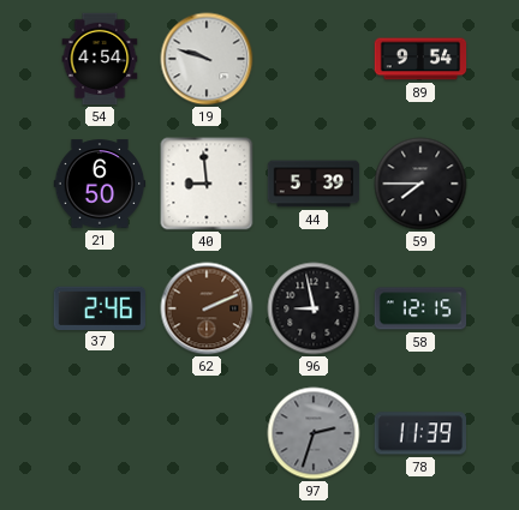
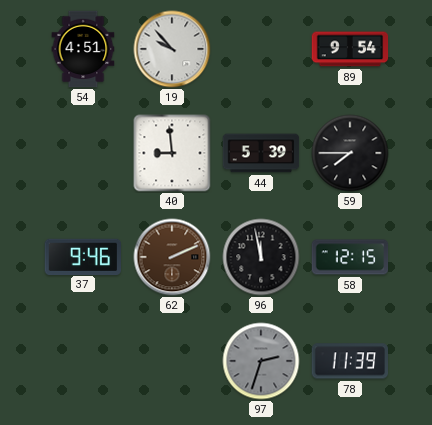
54: 4:54 -> 4:51 (83, 49)
19: 9:48 -> 9:53 (172, 49)
21: 6:50 -> none (100, 184)
37: 2:46 -> 9:46 (82, 256)
96: 8:58 -> 11:58 (261, 257)
